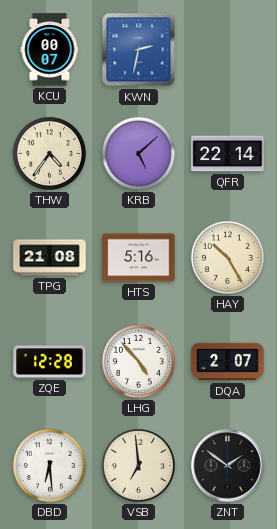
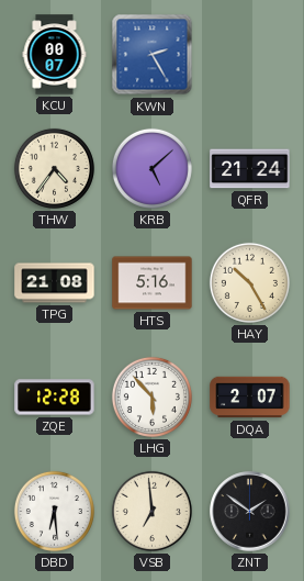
KWN: 2:32 -> 2:25 (153, 55)
QFR: 22:14 -> 21:24 (250, 169)
LHG: 4:53 -> 5:53 (151, 396)
